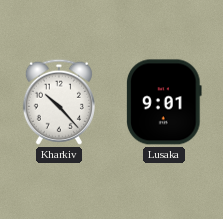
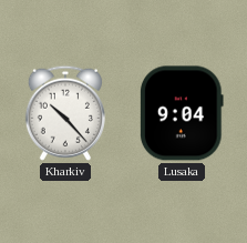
Lusaka: 9:01 -> 9:04 (182, 113)
